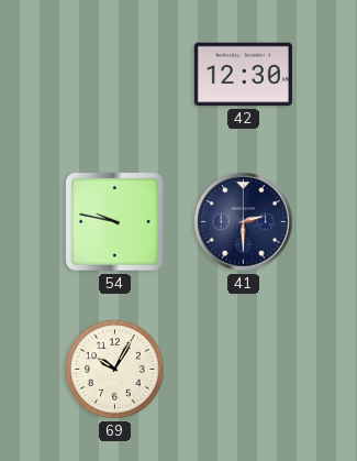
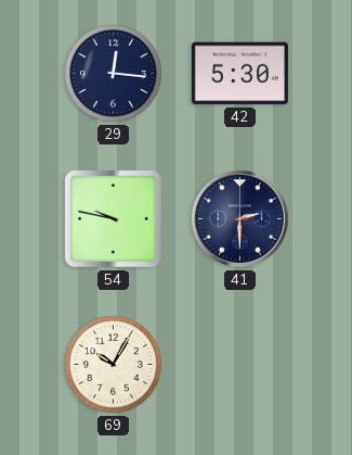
29: none -> 12:16 (114, 74)
42: 12:30 -> 5:30 (239, 74)
